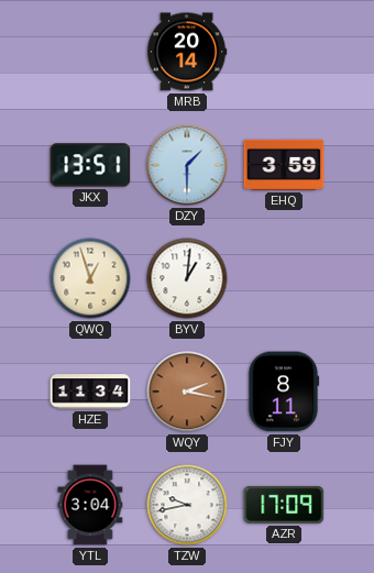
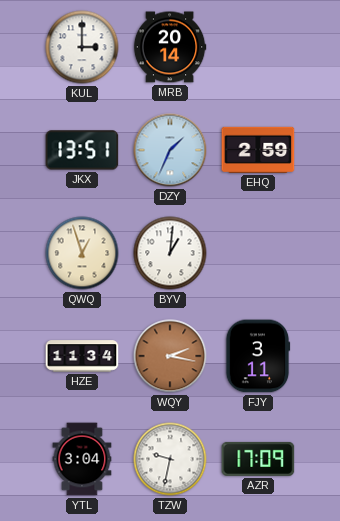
KUL: none -> 3:00 (82, 47)
DZY: 1:30 -> 1:34 (170, 150)
EHQ: 3:59 -> 2:59 (258, 150)
FJY: 8:11 -> 3:11 (258, 356)
TZW: 9:43 -> 9:32 (170, 459)
